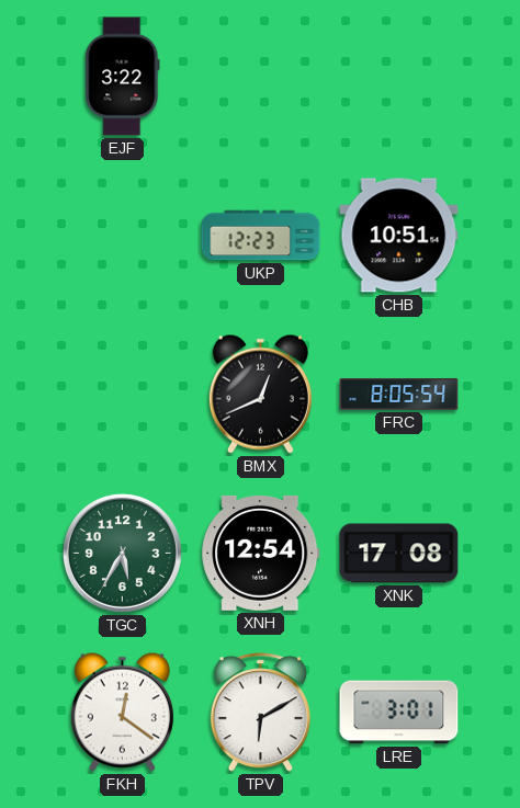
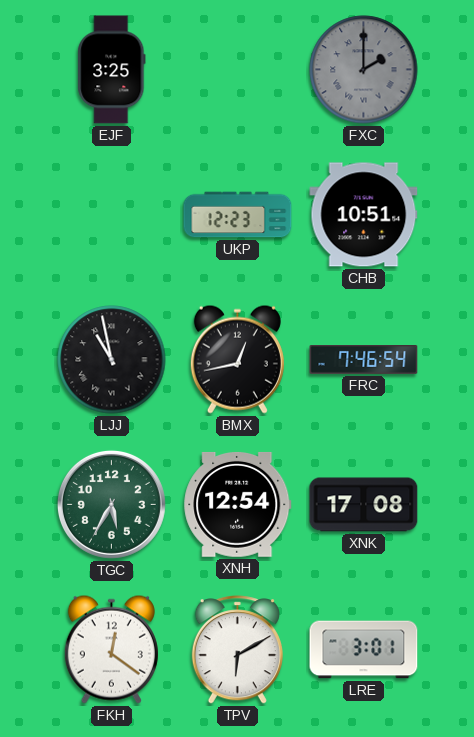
EJF: 3:22 -> 3:25 (112, 70)
FXC: none -> 2:00 (364, 70)
LJJ: none -> 10:58 (112, 360)
BMX: 12:41 -> 12:43 (237, 359)
FRC: 8:05 -> 7:46 (364, 360)
